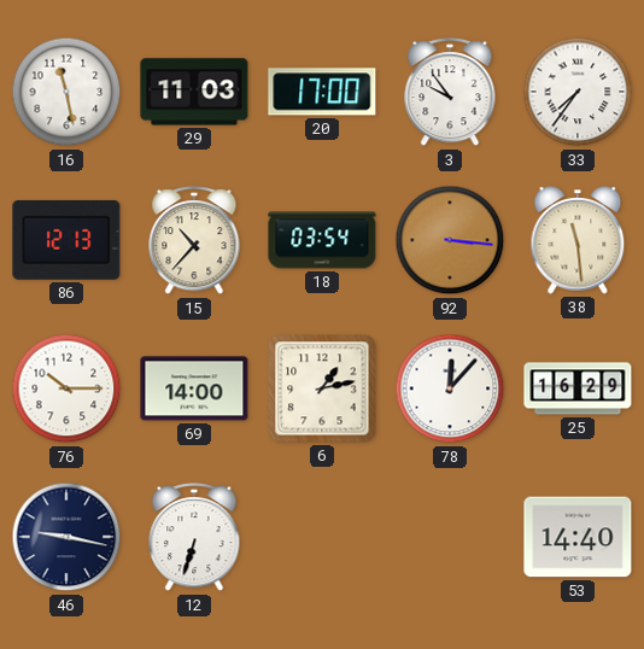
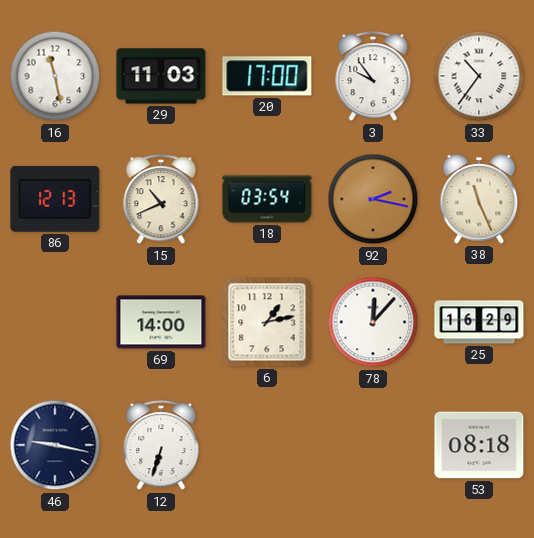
33: 7:36 -> 10:36 (479, 76)
15: 10:37 -> 10:41 (161, 200)
92: 3:16 -> 2:17 (373, 199)
38: 11:29 -> 11:26 (479, 199)
76: 10:15 -> none (66, 388)
53: 14:40 -> 08:18 (479, 445)
